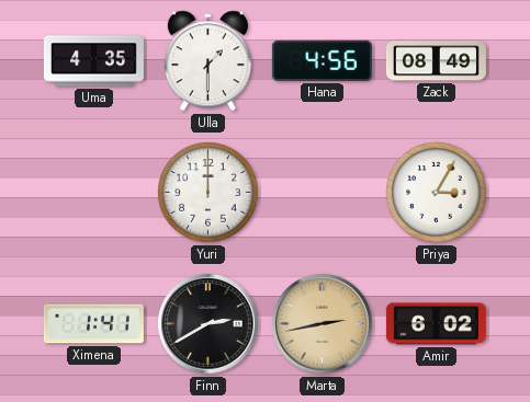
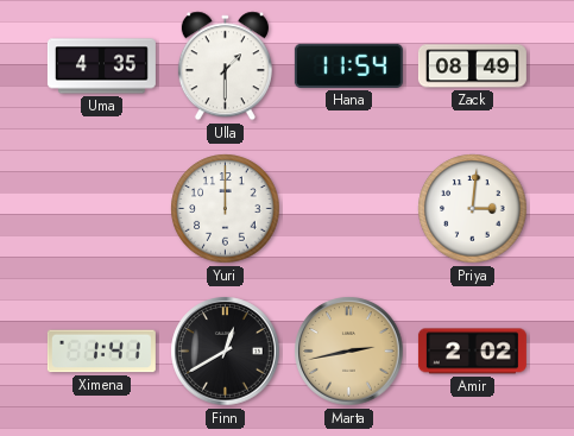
Hana: 4:56 -> 11:54 (348, 65)
Priya: 3:05 -> 3:01 (473, 209)
Finn: 2:40 -> 12:40 (226, 352)
Amir: 6:02 -> 2:02 (472, 352)
